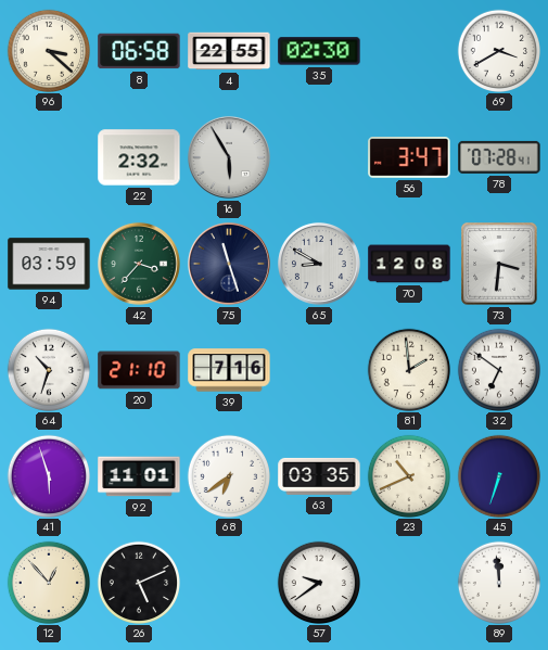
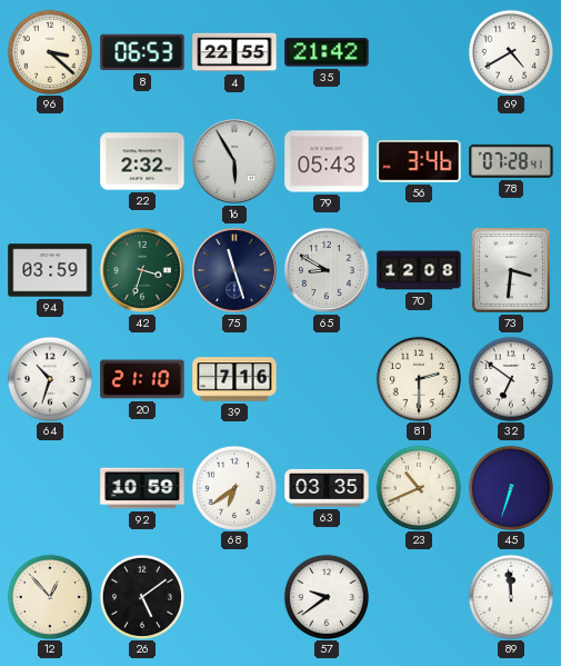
8: 06:58 -> 06:53 (142, 52)
35: 02:30 -> 21:42 (327, 52)
69: 3:40 -> 4:40 (510, 51)
79: none -> 05:43 (327, 161)
56: 3:47 -> 3:46 (419, 161)
42: 3:37 -> 3:33 (142, 270)
81: 1:59 -> 2:30 (418, 378)
41: 5:57 -> none (48, 475)
92: 11:01 -> 10:59 (142, 488)
26: 5:11 -> 5:09 (141, 596)
